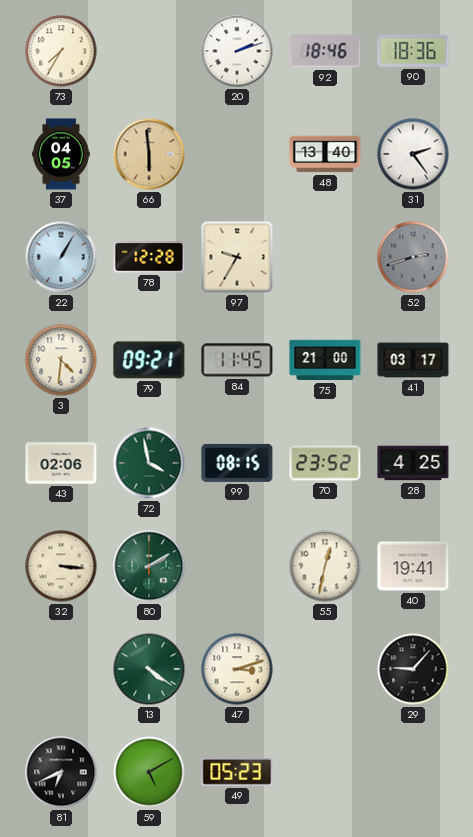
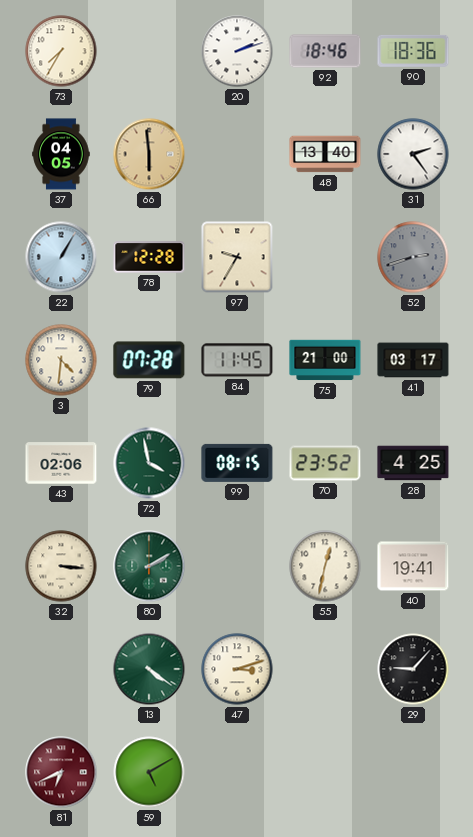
79: 09:21 -> 07:28 (149, 360)
81 dial: black -> burgundy (61, 772)
49: 05:23 -> none (237, 772)
